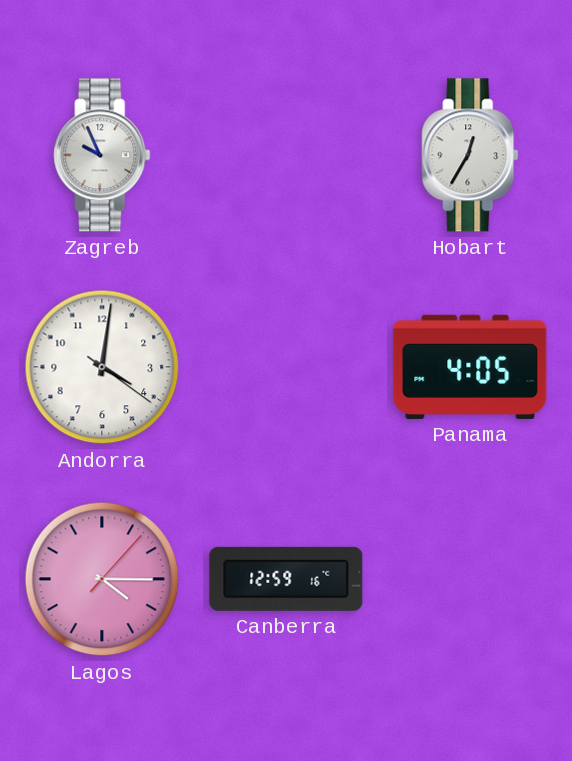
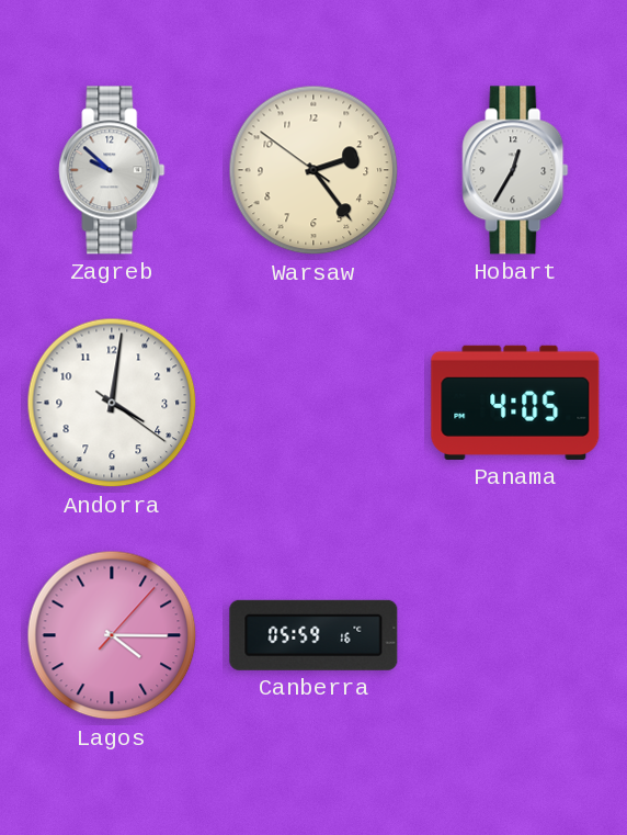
Zagreb: 9:56 -> 9:52 (112, 170)
Warsaw: none -> 2:23 (314, 170)
Canberra: 12:59 -> 05:59 (314, 635)
